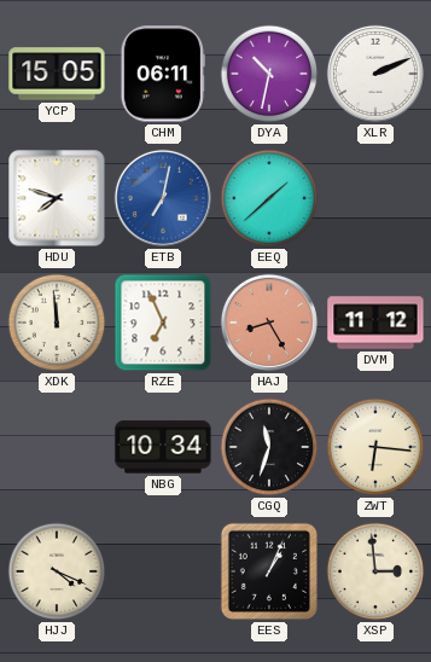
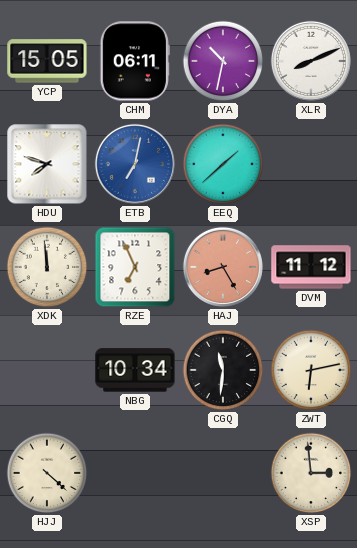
XLR: 2:11 -> 8:11 (311, 61)
CGQ: 11:33 -> 11:31 (223, 370)
ZWT: 6:16 -> 6:13 (311, 370)
HJJ: 4:19 -> 4:22 (47, 473)
EES: 1:04 -> none (269, 571)
